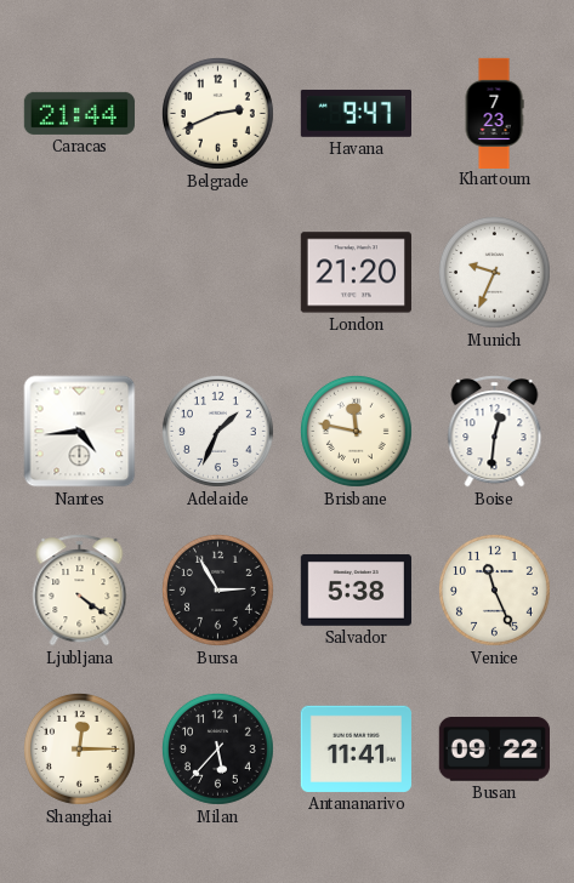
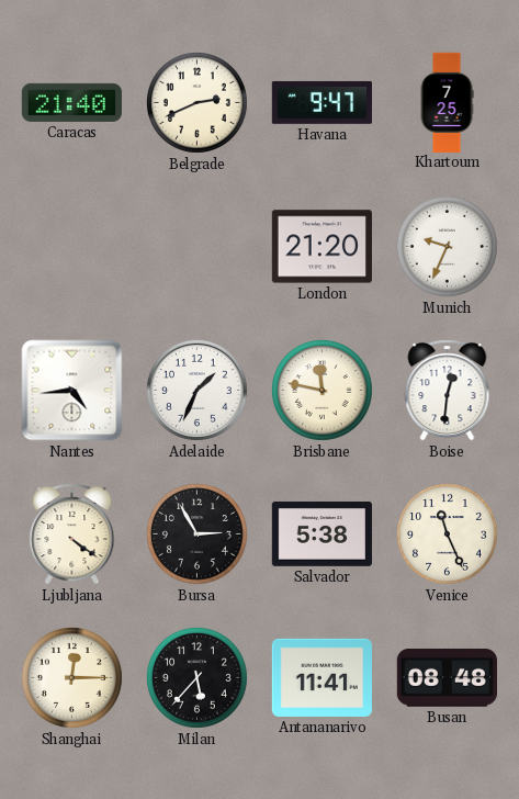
Caracas: 21:44 -> 21:40 (71, 102)
Khartoum: 7:23 -> 7:25 (447, 102)
Busan: 09:22 -> 08:48 (447, 678)
